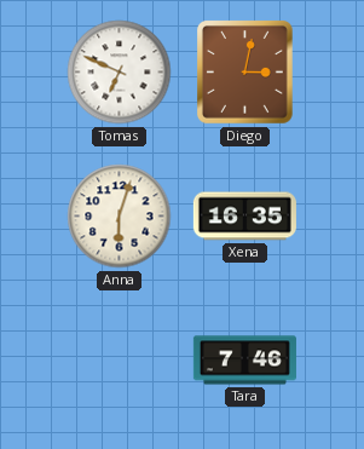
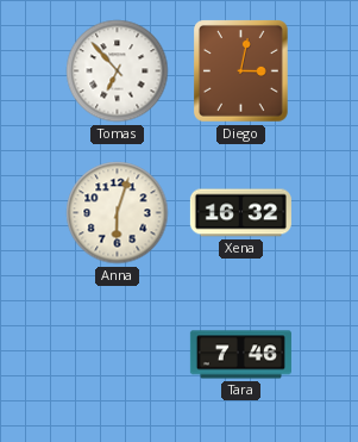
Tomas: 6:49 -> 6:53 (118, 71)
Xena: 16:35 -> 16:32 (240, 213)
